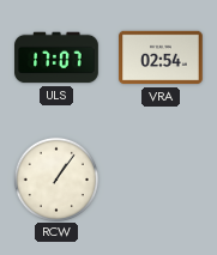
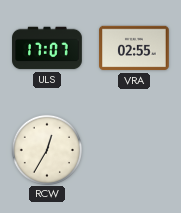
VRA: 02:54 -> 02:55 (134, 48)
RCW: 1:06 -> 12:35 (46, 149)
